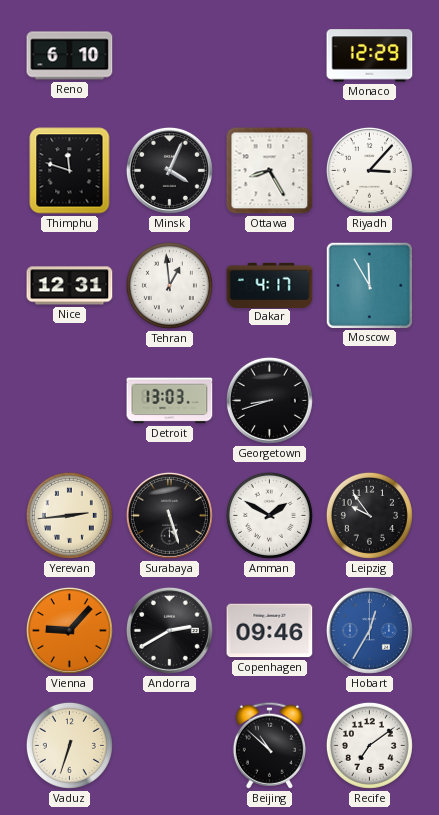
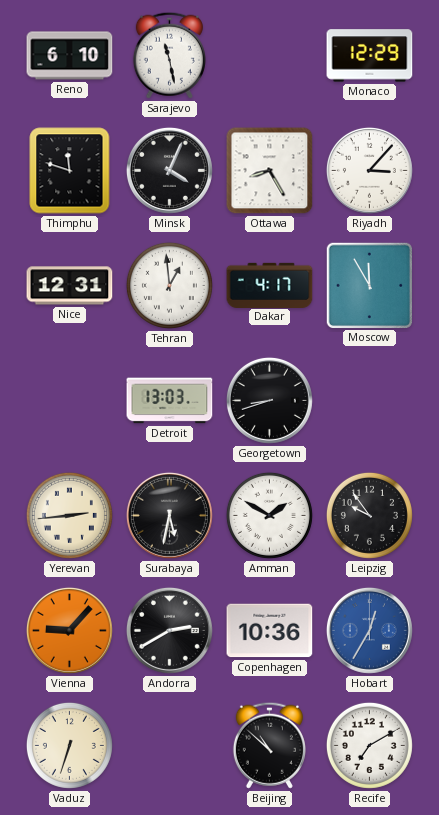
Sarajevo: none -> 11:28 (169, 55)
Surabaya: 5:27 -> 5:32 (169, 515)
Copenhagen: 09:46 -> 10:36 (270, 631)
Recife: 7:09 -> 7:10 (369, 745)
